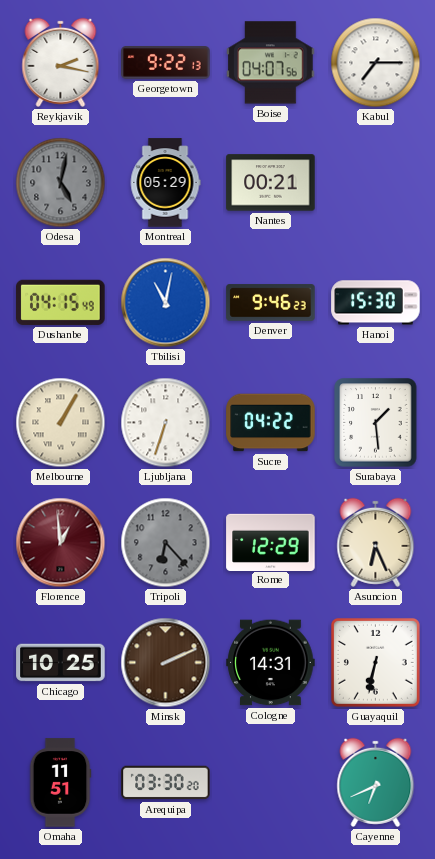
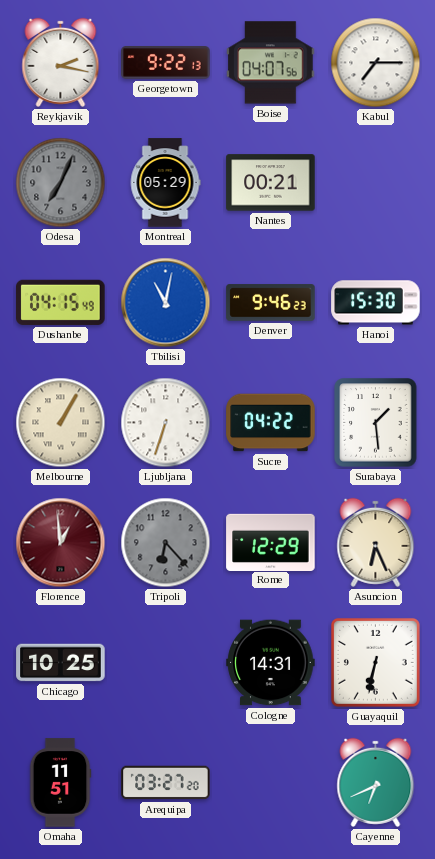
Odesa: 5:02 -> 7:04 (61, 183)
Minsk: 2:11 -> none (166, 663)
Arequipa: 03:30 -> 03:27 (166, 783)
